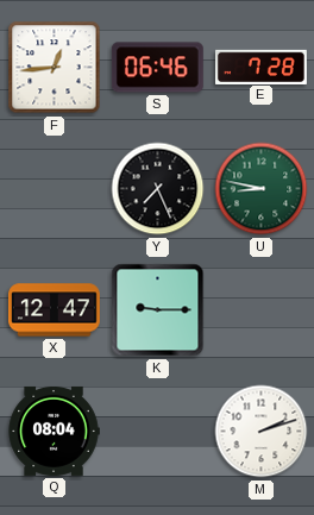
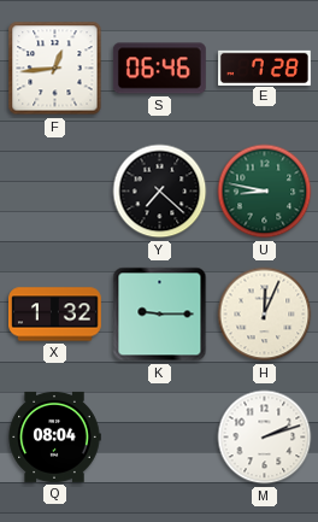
Y: 7:26 -> 7:22 (160, 192)
X: 12:47 -> 1:32 (55, 315)
H: none -> 12:04 (265, 315)
